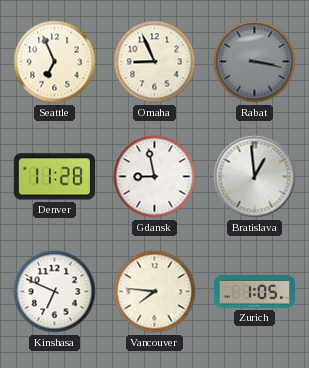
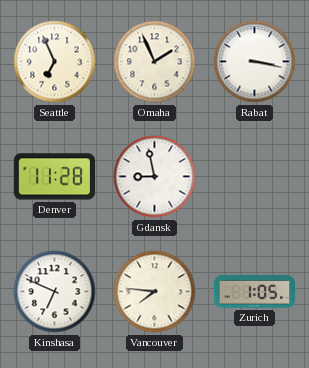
Omaha: 8:56 -> 1:56 (155, 62)
Rabat dial: grey -> white (255, 62)
Bratislava: 12:59 -> none (255, 177)
